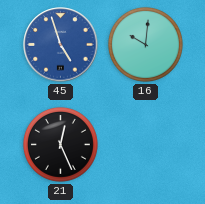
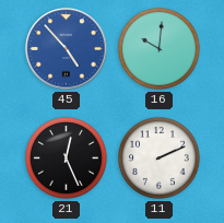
45: 4:57 -> 4:53 (67, 49)
11: none -> 2:11 (158, 157)
